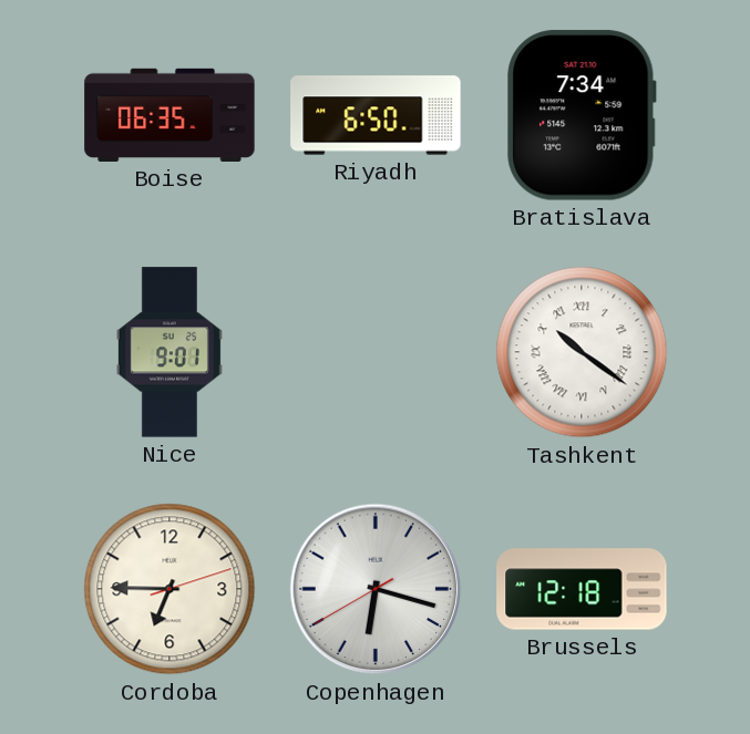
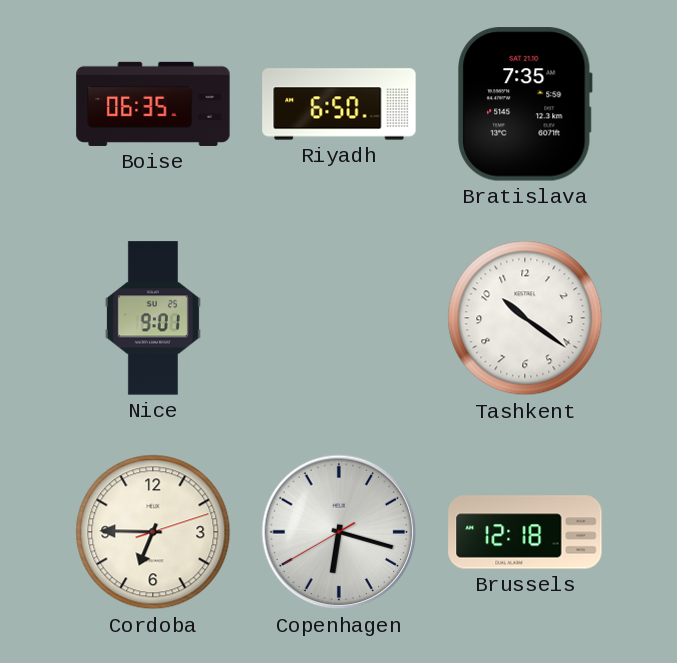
Bratislava: 7:34 -> 7:35 (525, 104)
Tashkent numerals: Roman -> Arabic (525, 318)
